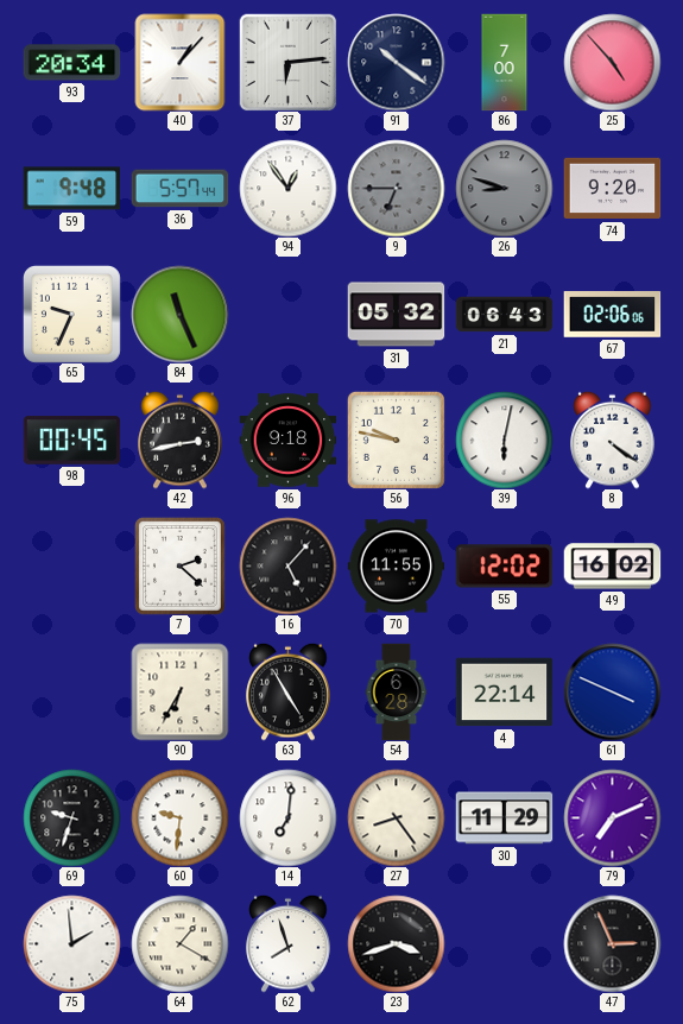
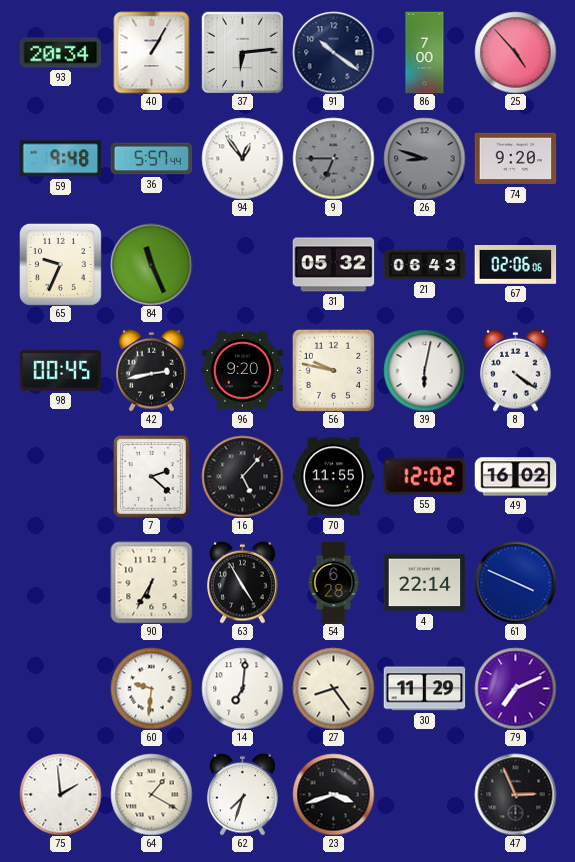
40: 1:07 -> 1:05 (152, 52)
96: 9:18 -> 9:20 (242, 371)
69: 9:33 -> none (71, 817)
62: 7:57 -> 7:33 (243, 794)
